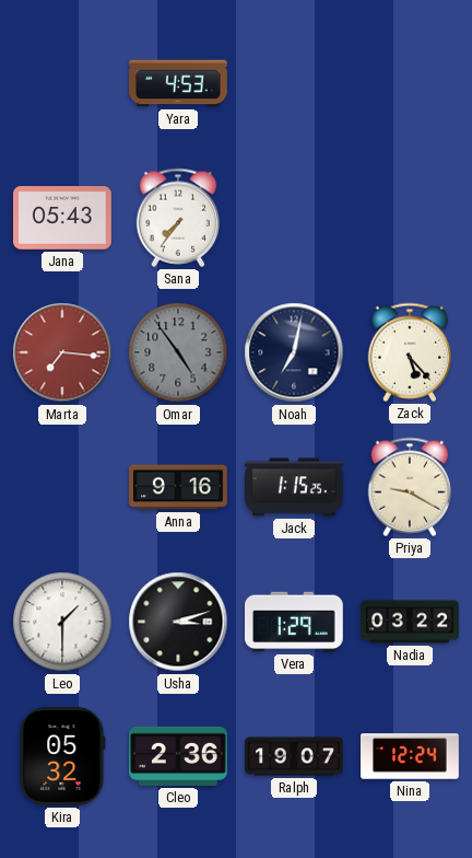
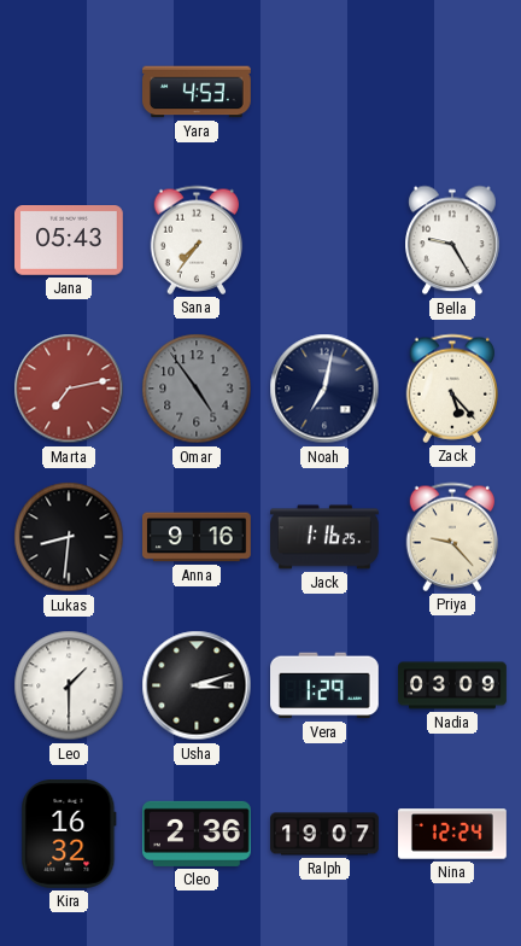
Bella: none -> 9:25 (452, 240)
Marta: 7:16 -> 7:13 (69, 389)
Lukas: none -> 8:31 (69, 537)
Jack: 1:15 -> 1:16 (326, 537)
Priya: 9:20 -> 9:23 (452, 537)
Nadia: 03:22 -> 03:09 (452, 685)
Kira: 05:32 -> 16:32 (69, 835)
